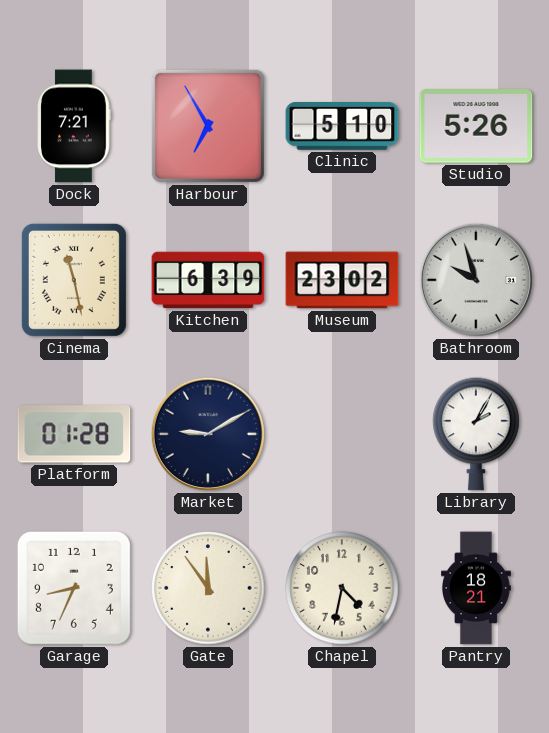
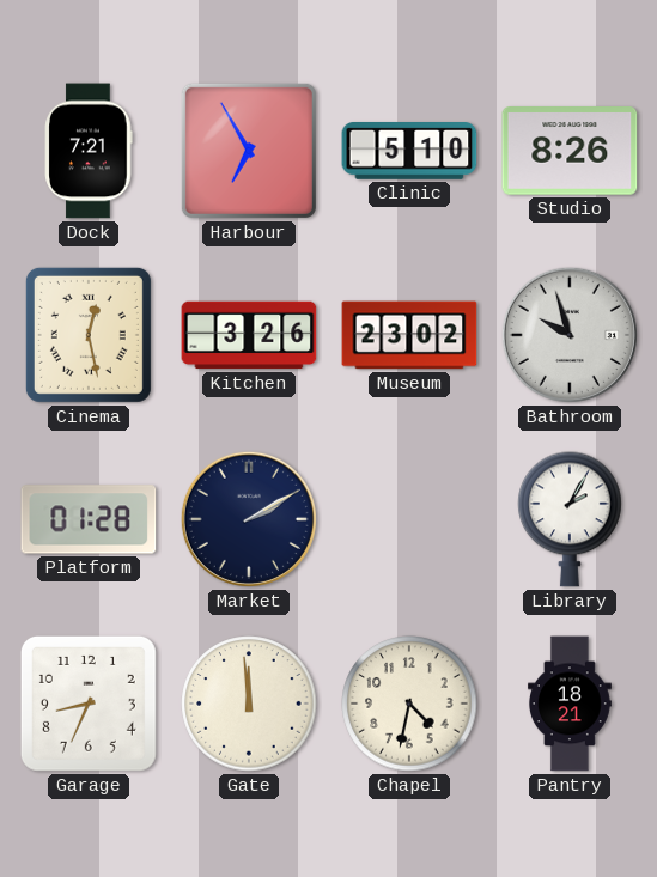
Studio: 5:26 -> 8:26 (570, 151)
Cinema: 11:28 -> 12:28 (89, 335)
Kitchen: 6:39 -> 3:26 (249, 335)
Market: 9:10 -> 2:10 (249, 519)
Gate: 11:54 -> 11:59 (249, 704)
